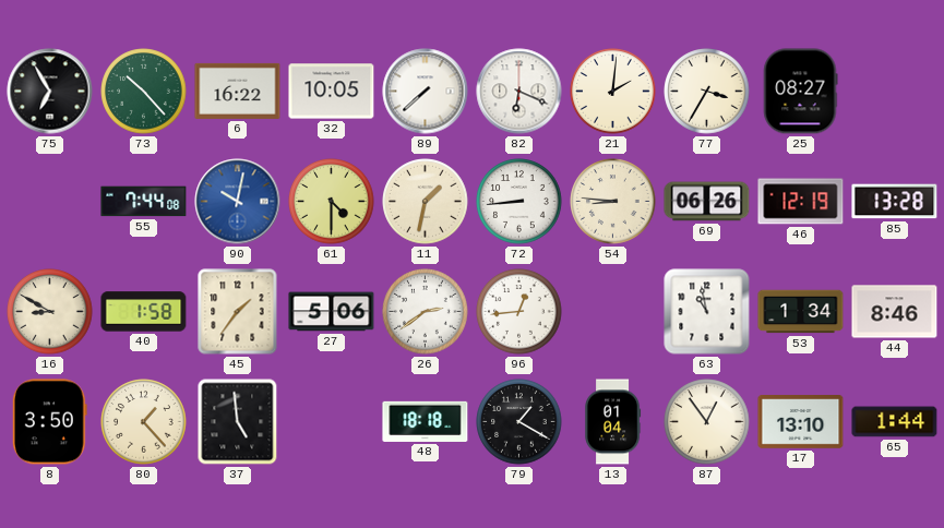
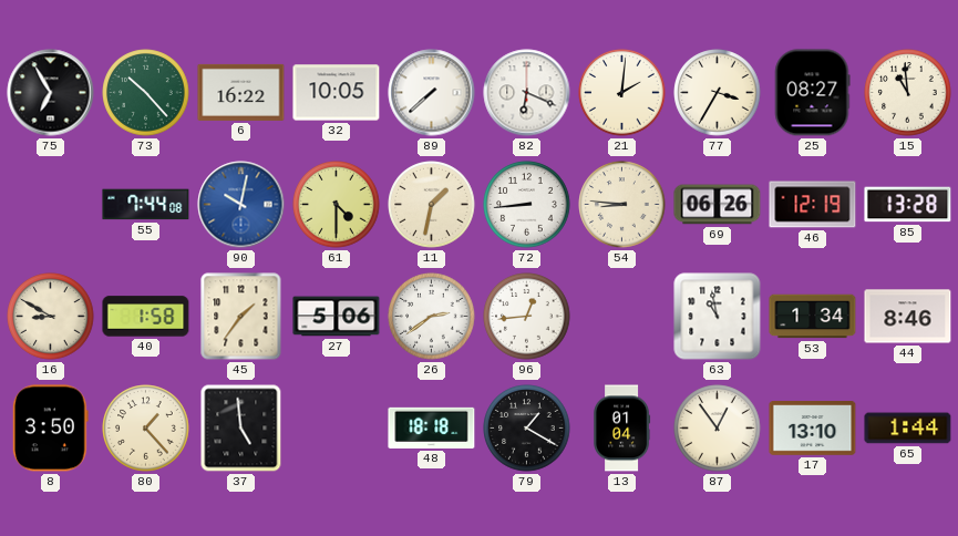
15: none -> 10:59 (908, 93)
